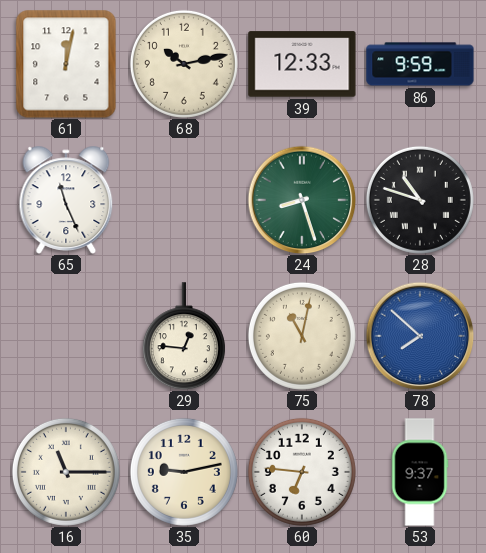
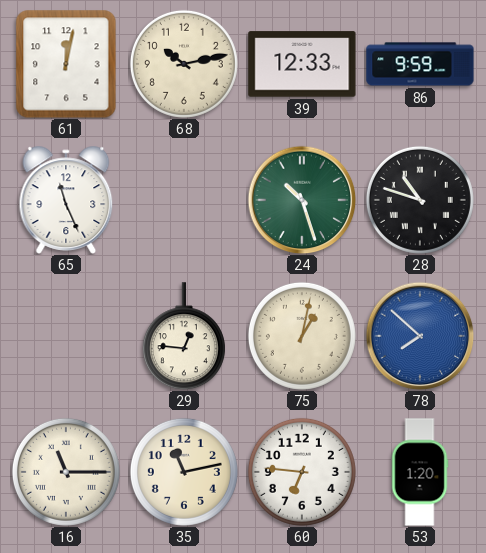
24: 8:27 -> 10:27 (302, 200)
75: 11:02 -> 1:02 (302, 336)
35: 9:13 -> 11:13 (184, 472)
53: 9:37 -> 1:20 (420, 472)
